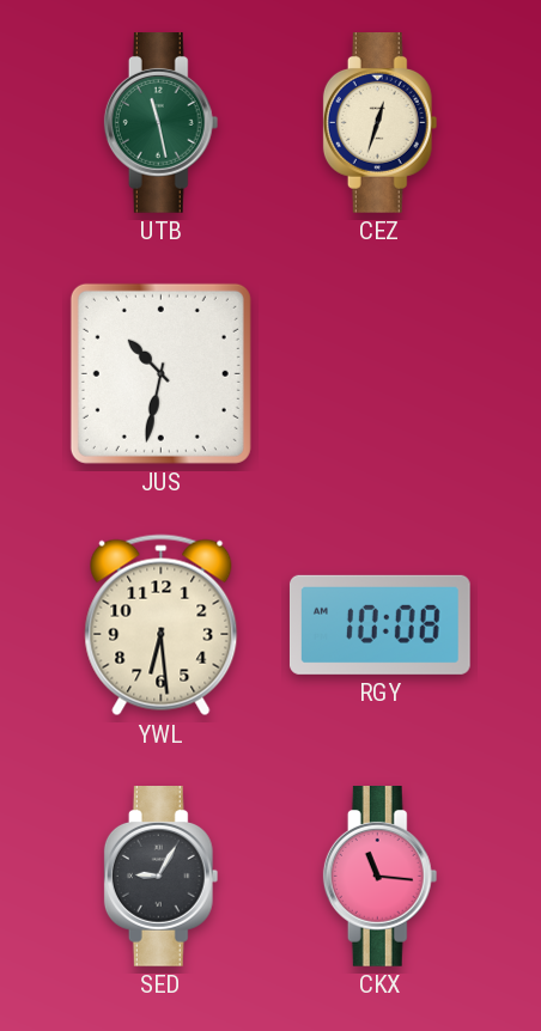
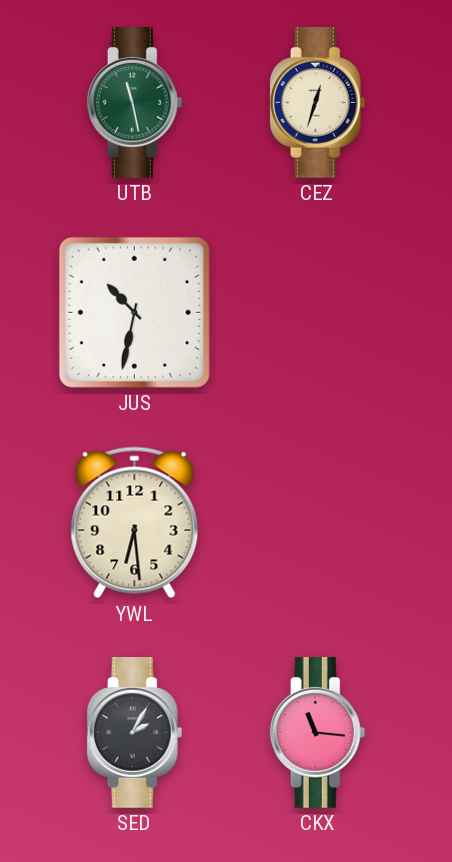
RGY: 10:08 -> none (379, 624)
SED: 9:05 -> 2:05 (135, 733)
